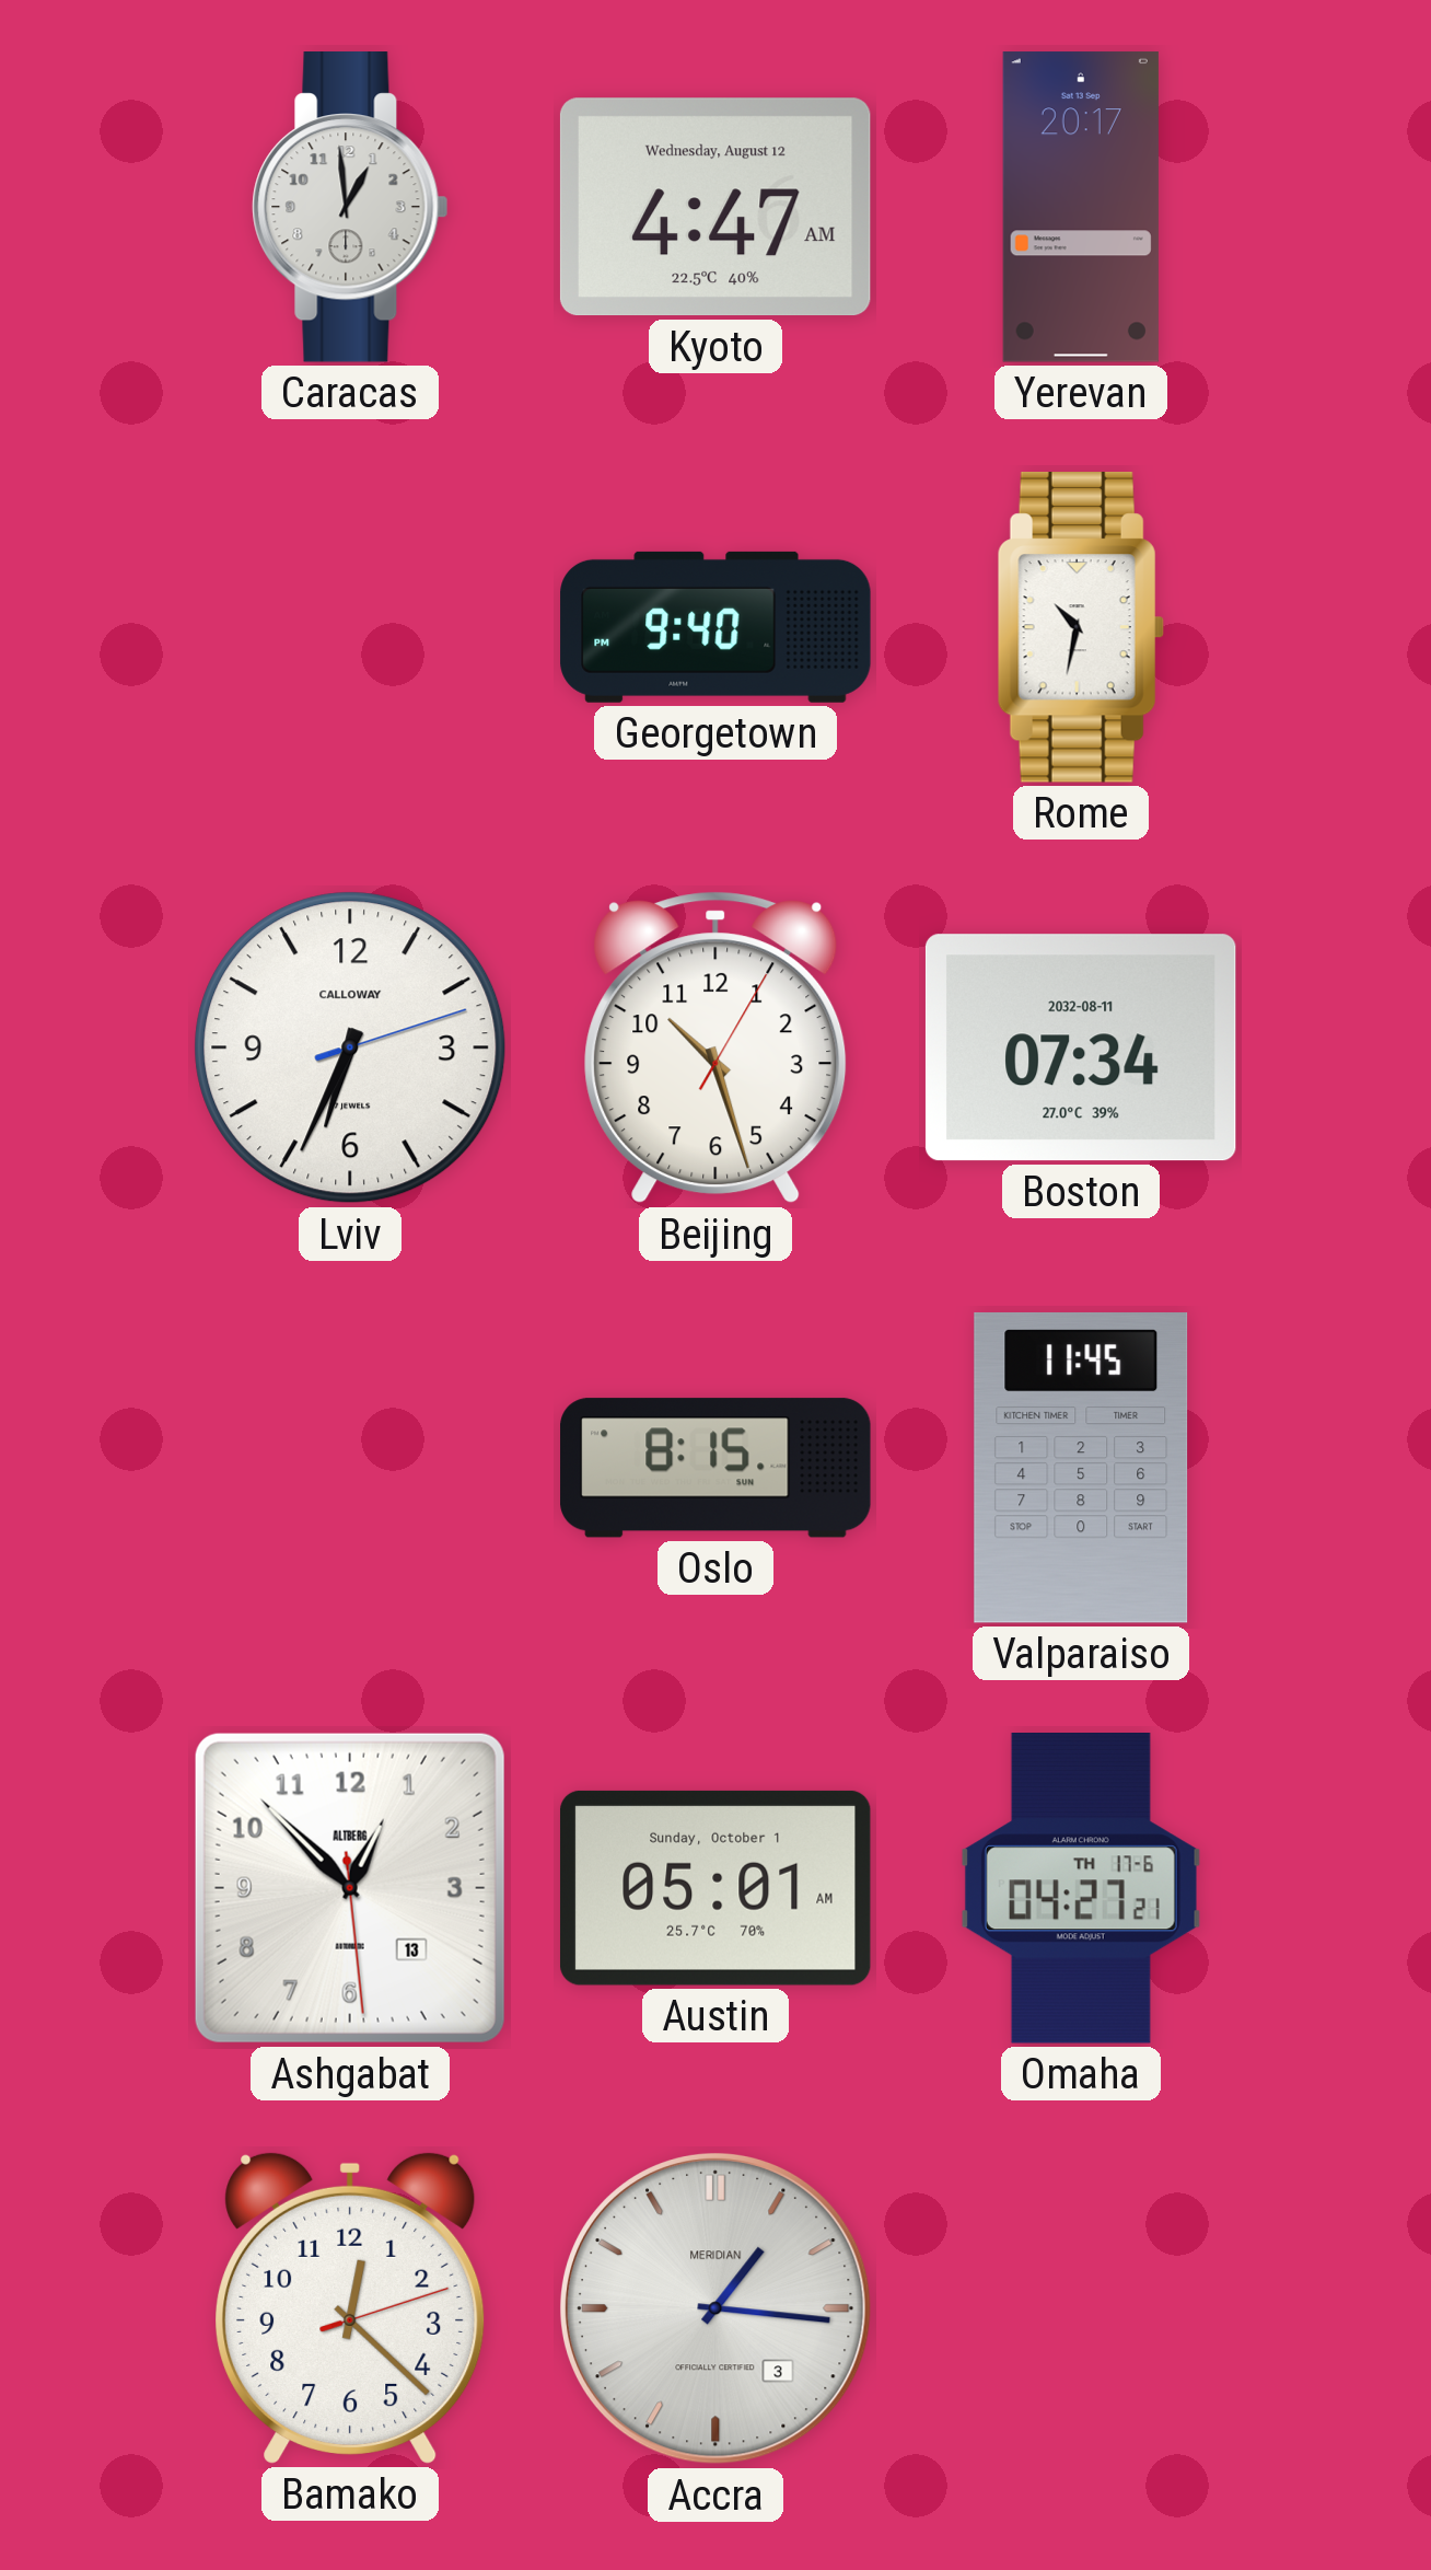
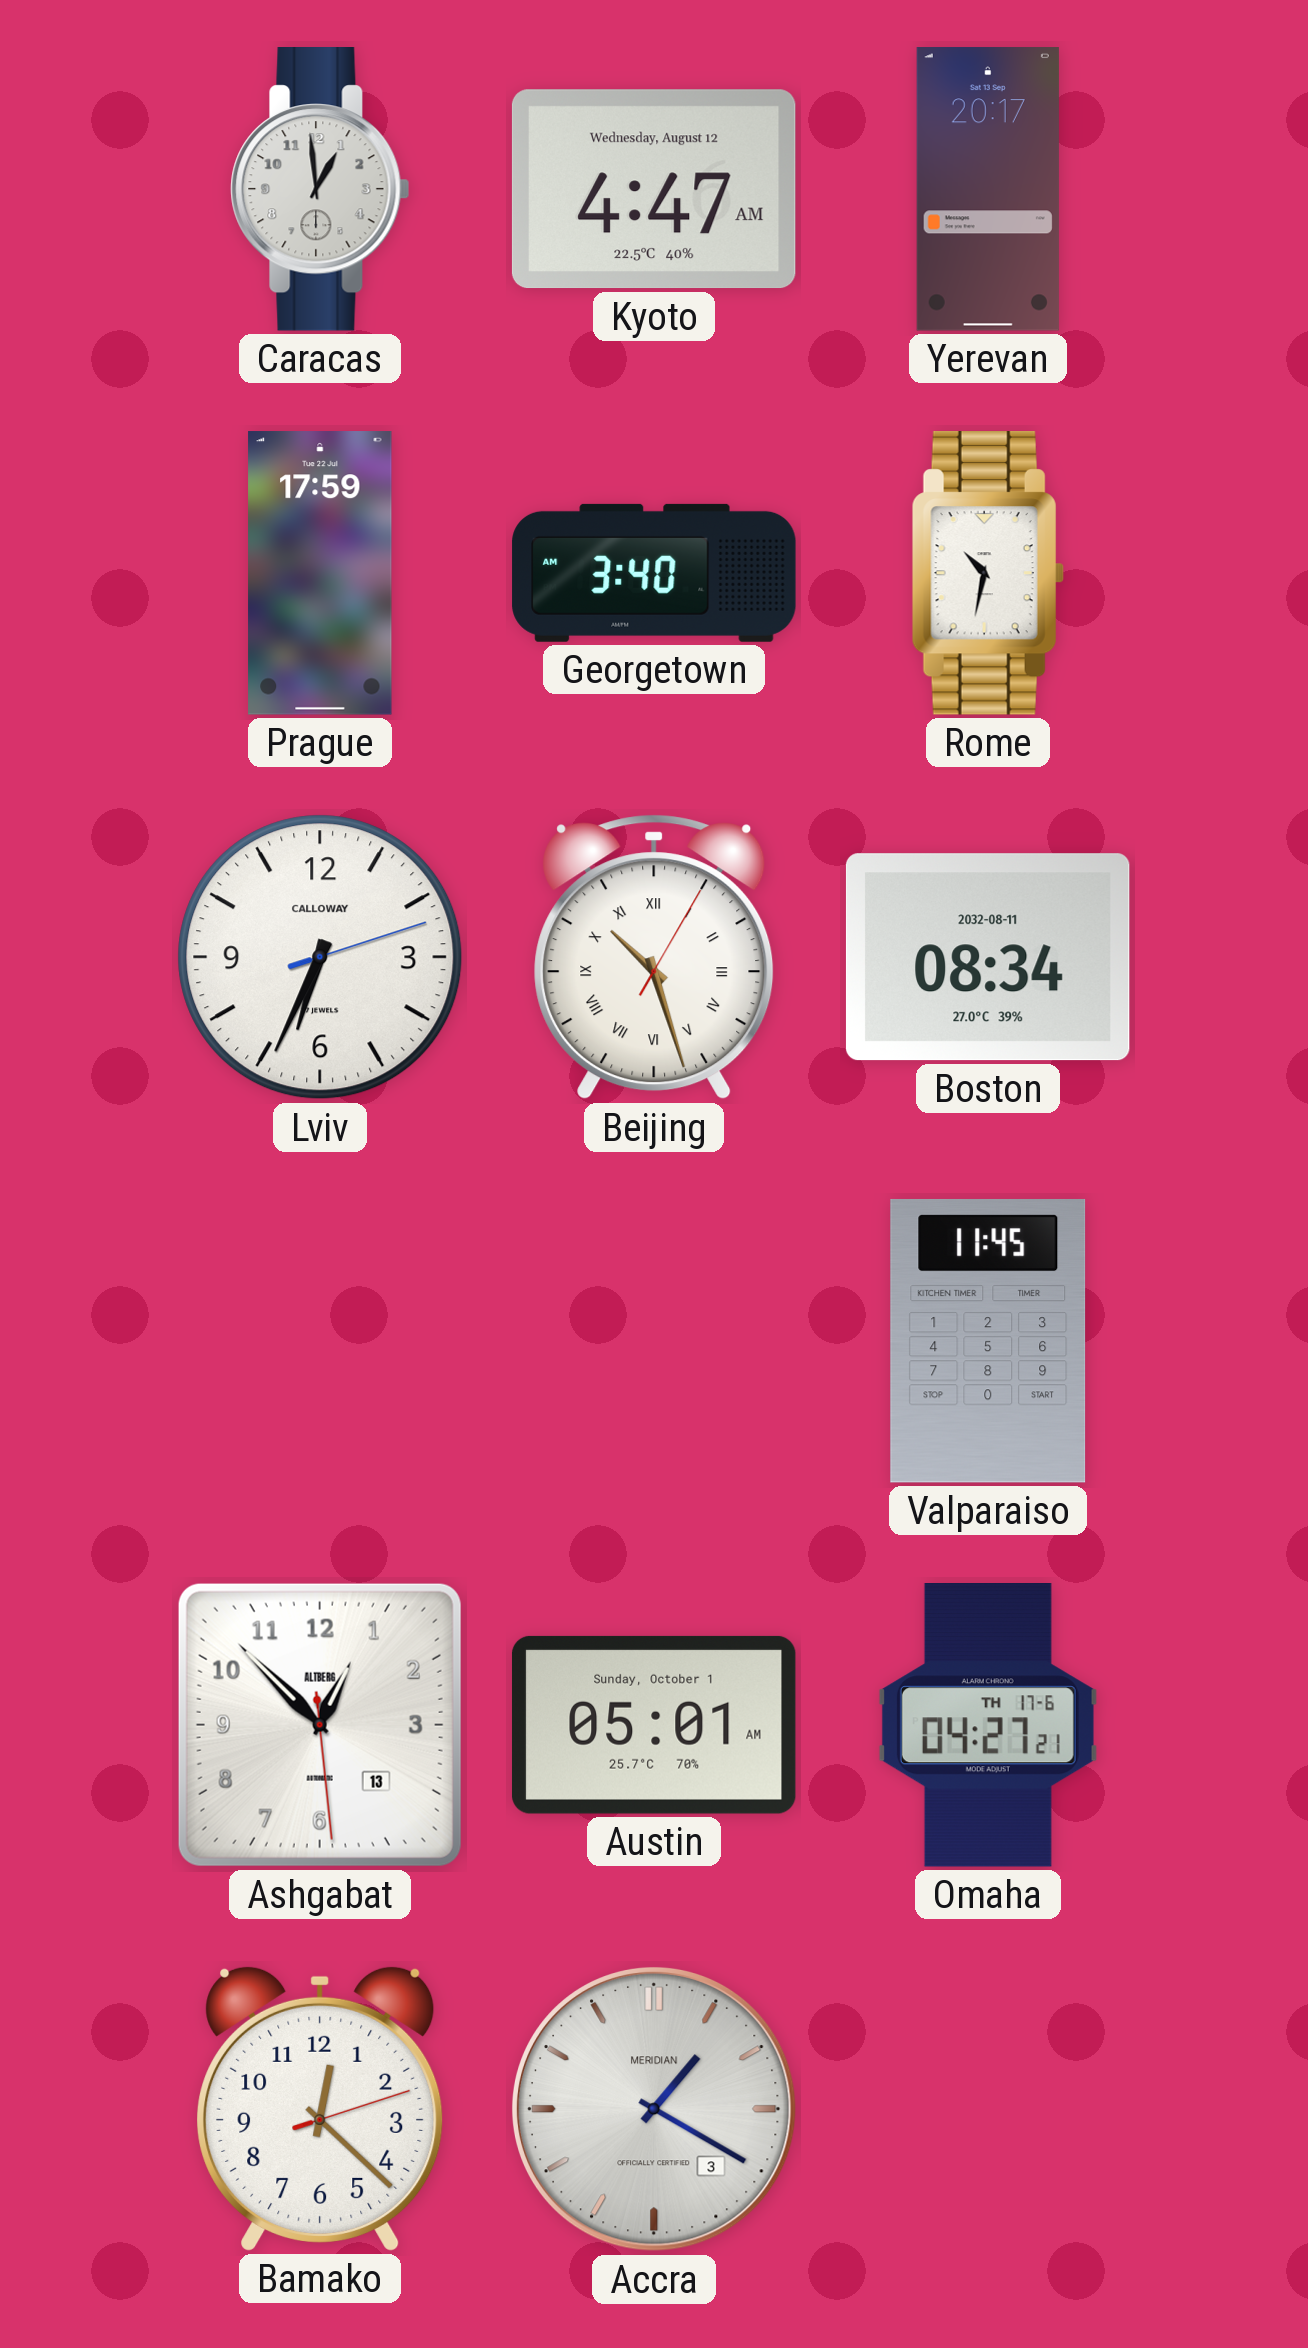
Prague: none -> 17:59 (320, 573)
Georgetown: 9:40 -> 3:40 (654, 573)
Beijing numerals: Arabic -> Roman (654, 957)
Boston: 07:34 -> 08:34 (988, 957)
Oslo: 8:15 -> none (715, 1468)
Accra: 1:16 -> 1:20 (654, 2109)
